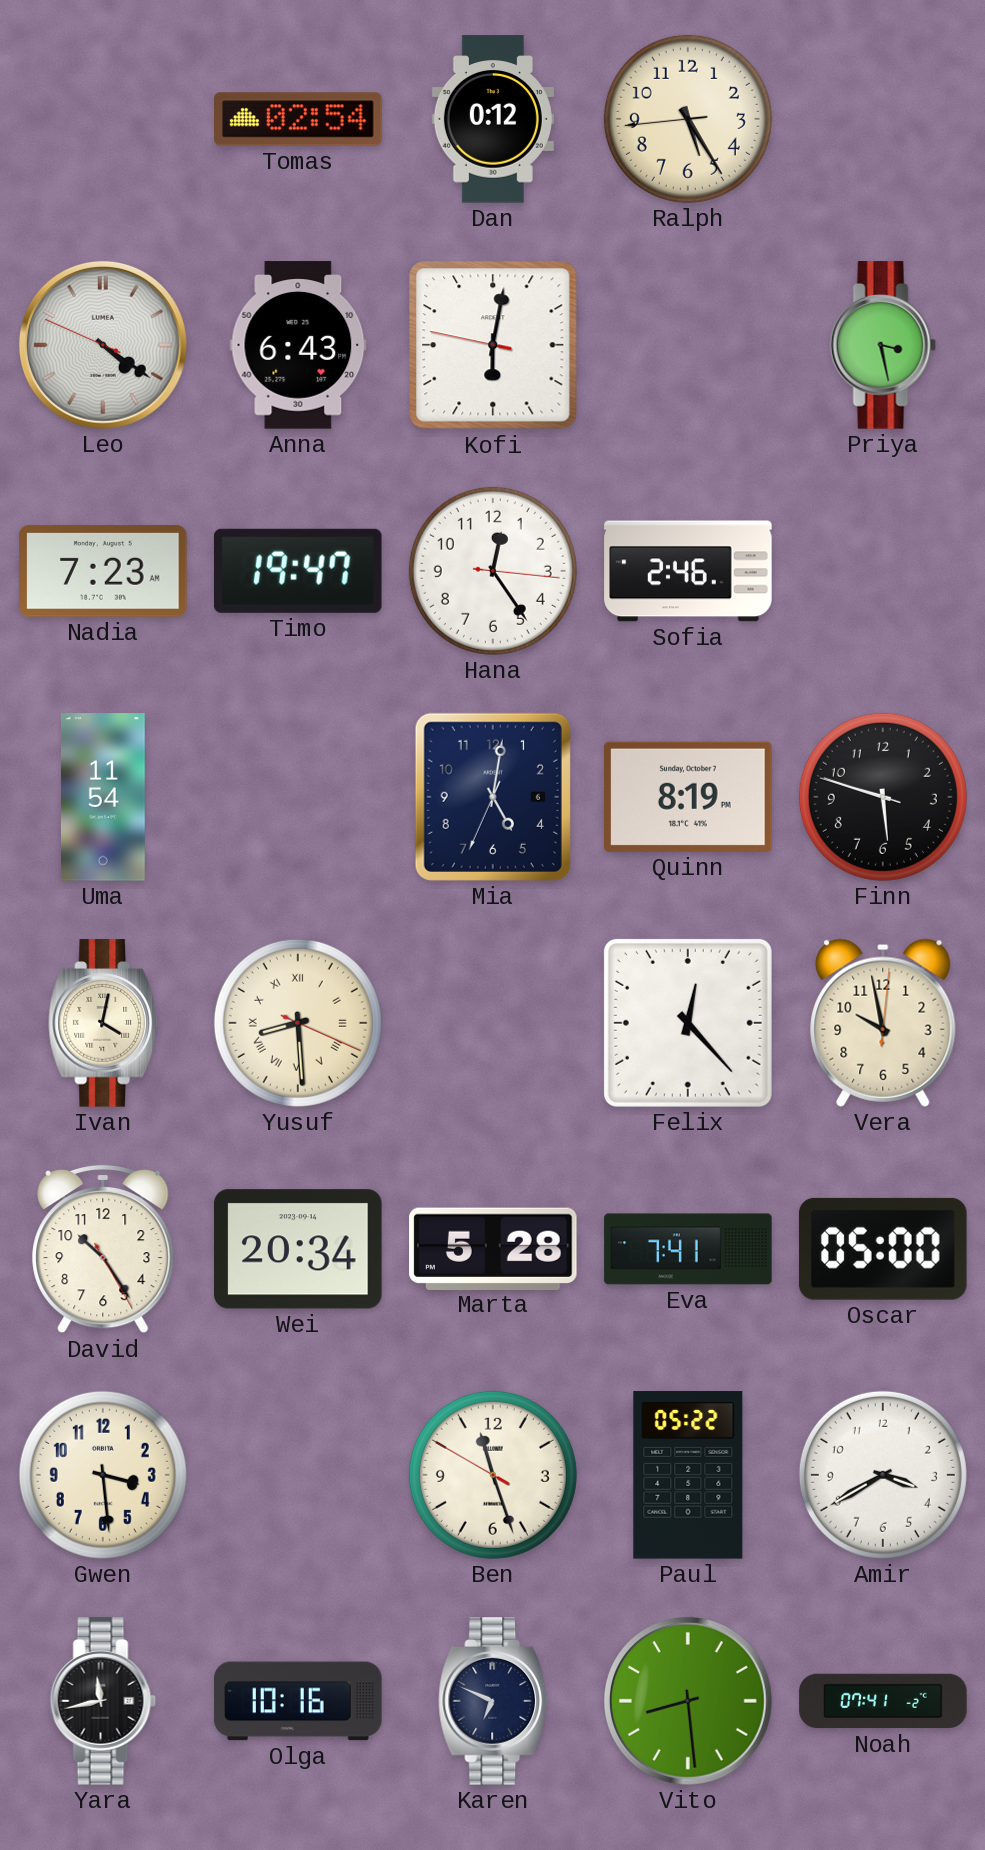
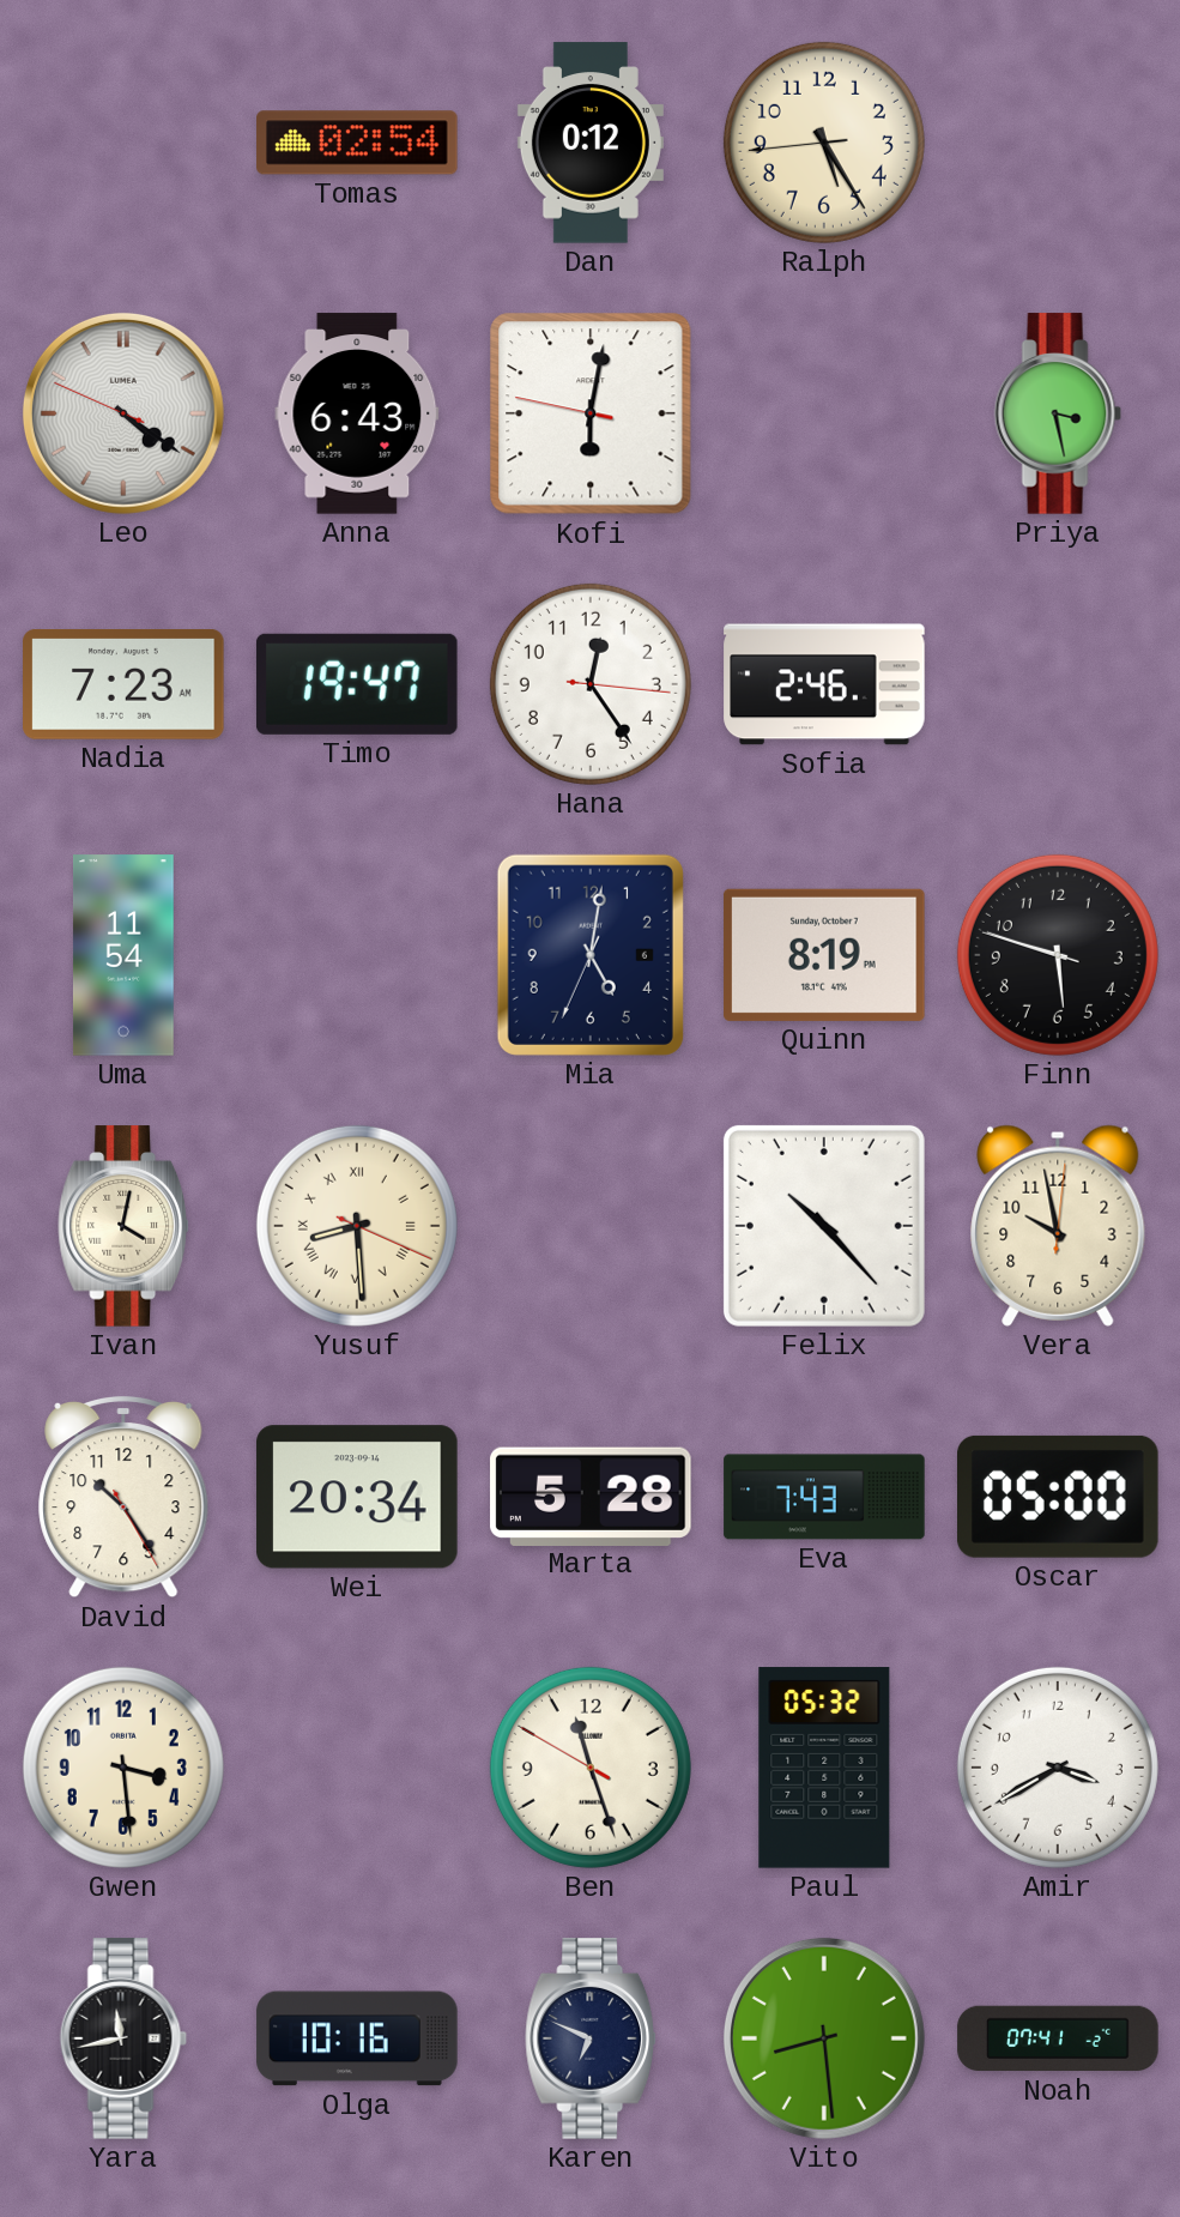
Felix: 12:23 -> 10:23 (824, 1226)
Eva: 7:41 -> 7:43 (824, 1497)
Paul: 05:22 -> 05:32 (824, 1768)
